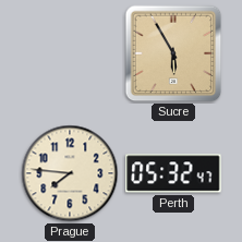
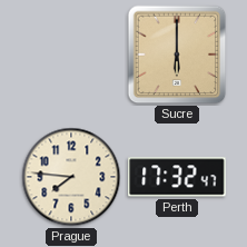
Sucre: 5:55 -> 6:00 (177, 55)
Perth: 05:32 -> 17:32 (177, 177)
